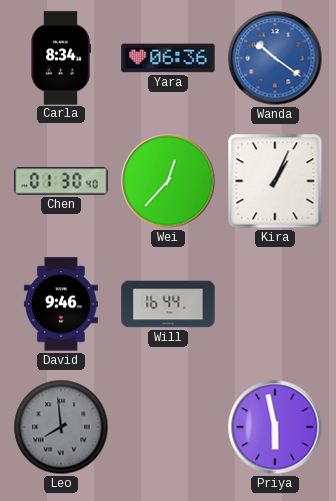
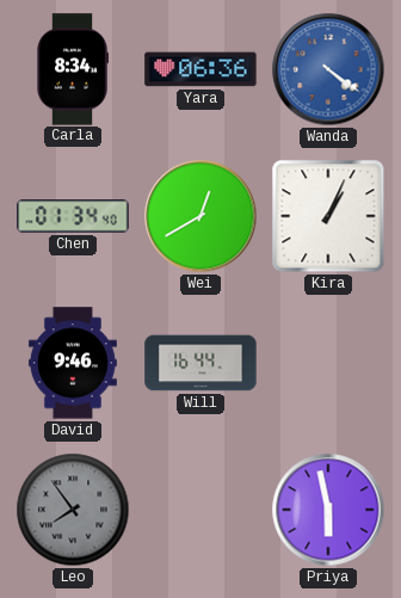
Wanda: 10:21 -> 4:21 (328, 69)
Chen: 01:30 -> 01:34 (73, 216)
Wei: 12:37 -> 12:40 (200, 216)
Leo: 7:59 -> 7:54 (73, 510)
